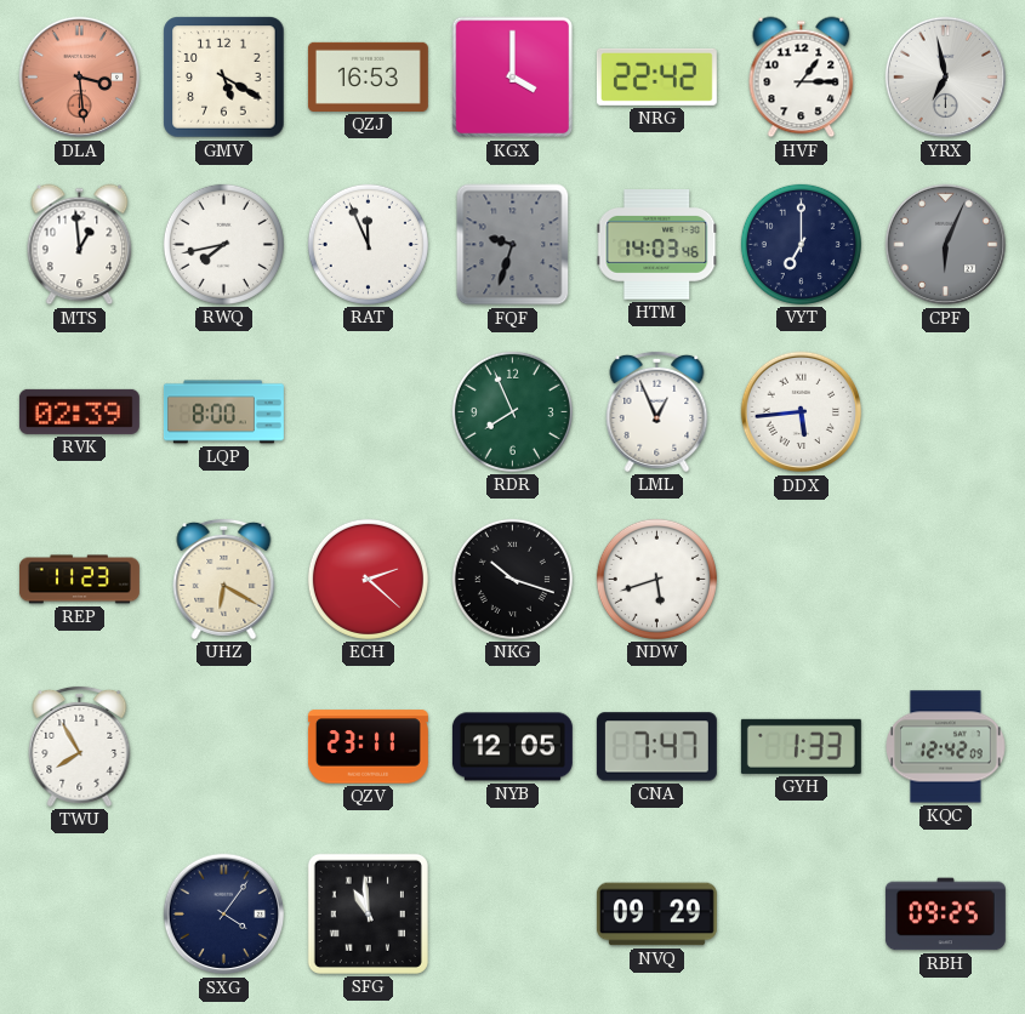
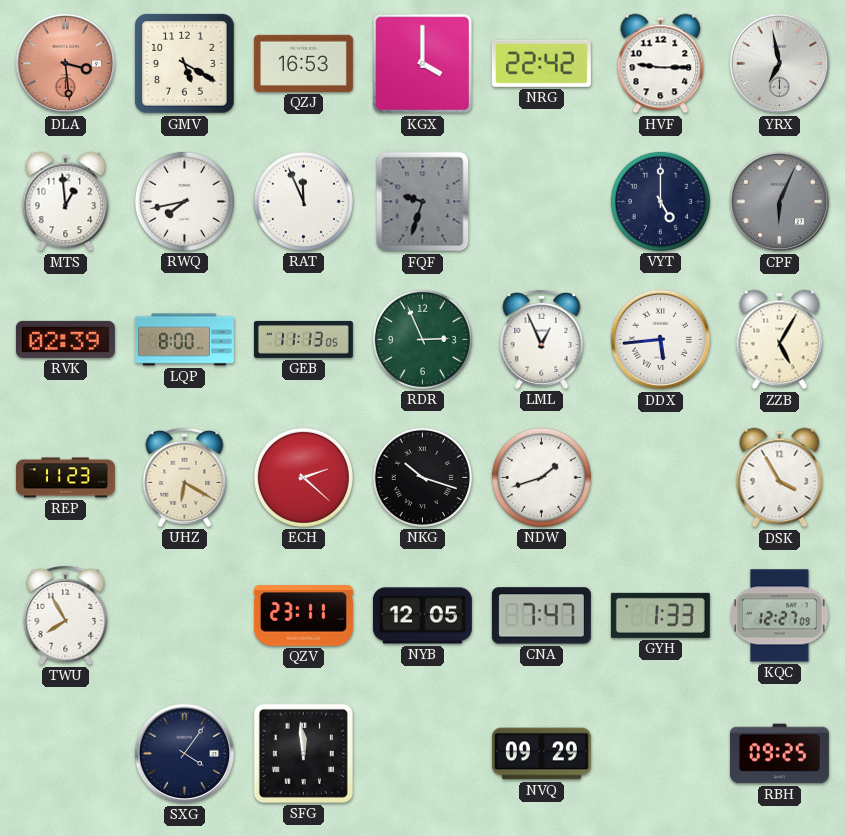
HVF: 1:15 -> 9:15 (661, 64)
HTM: 14:03 -> none (657, 245)
VYT: 7:00 -> 5:00 (660, 201)
GEB: none -> 11:13 (303, 339)
RDR: 7:56 -> 2:56 (422, 339)
ZZB: none -> 5:05 (780, 340)
NDW: 5:42 -> 1:42 (541, 477)
DSK: none -> 3:55 (780, 478)
KQC: 12:42 -> 12:27 (780, 616)
SFG: 10:59 -> 11:59 (303, 753)
